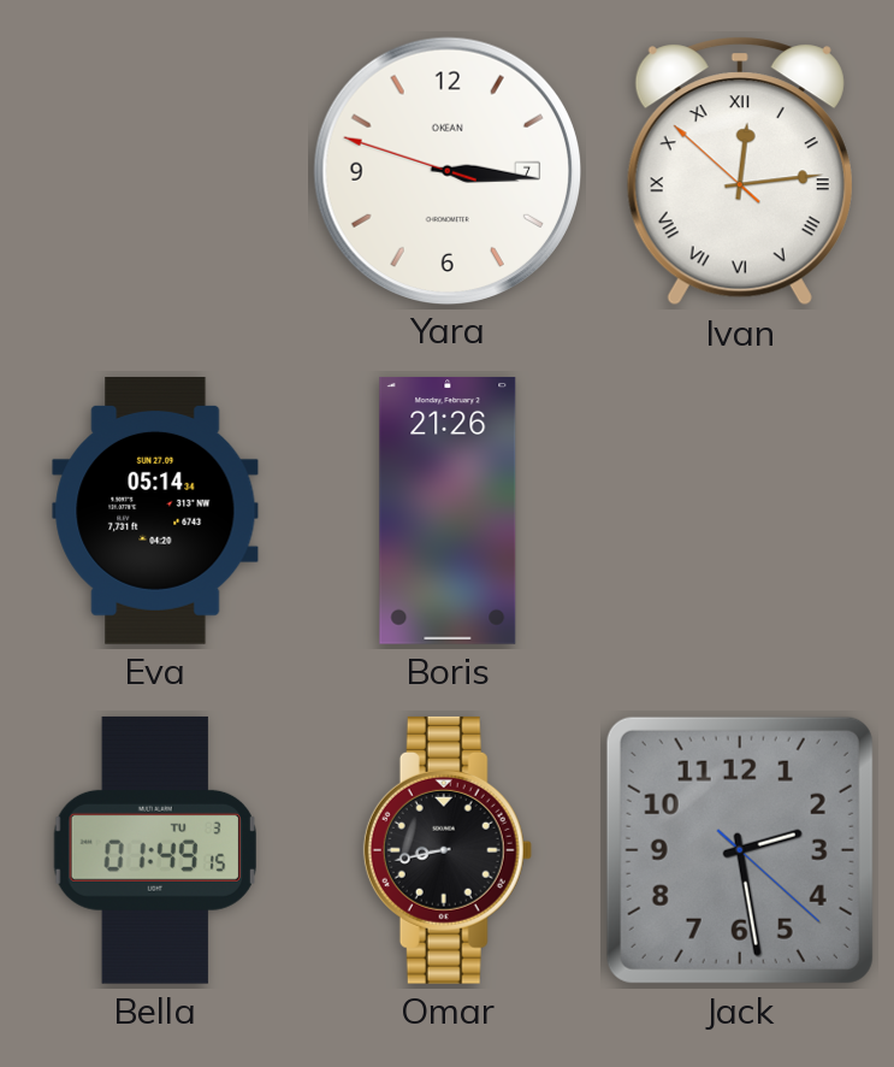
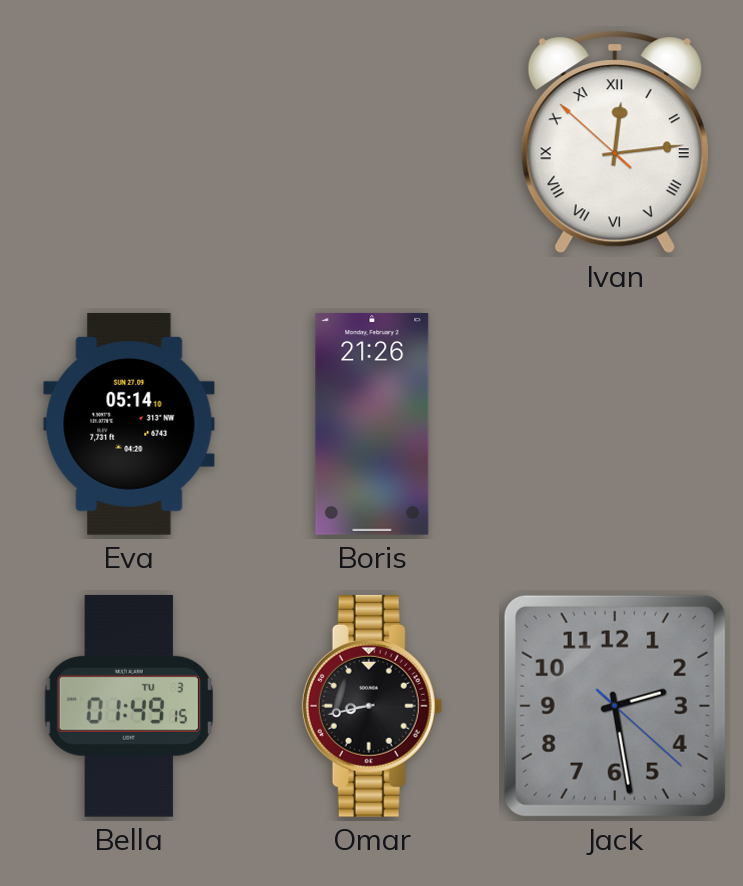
Yara: 3:15 -> none (446, 170)
Eva: 05:14:34 -> 05:14:10 (129, 424)
